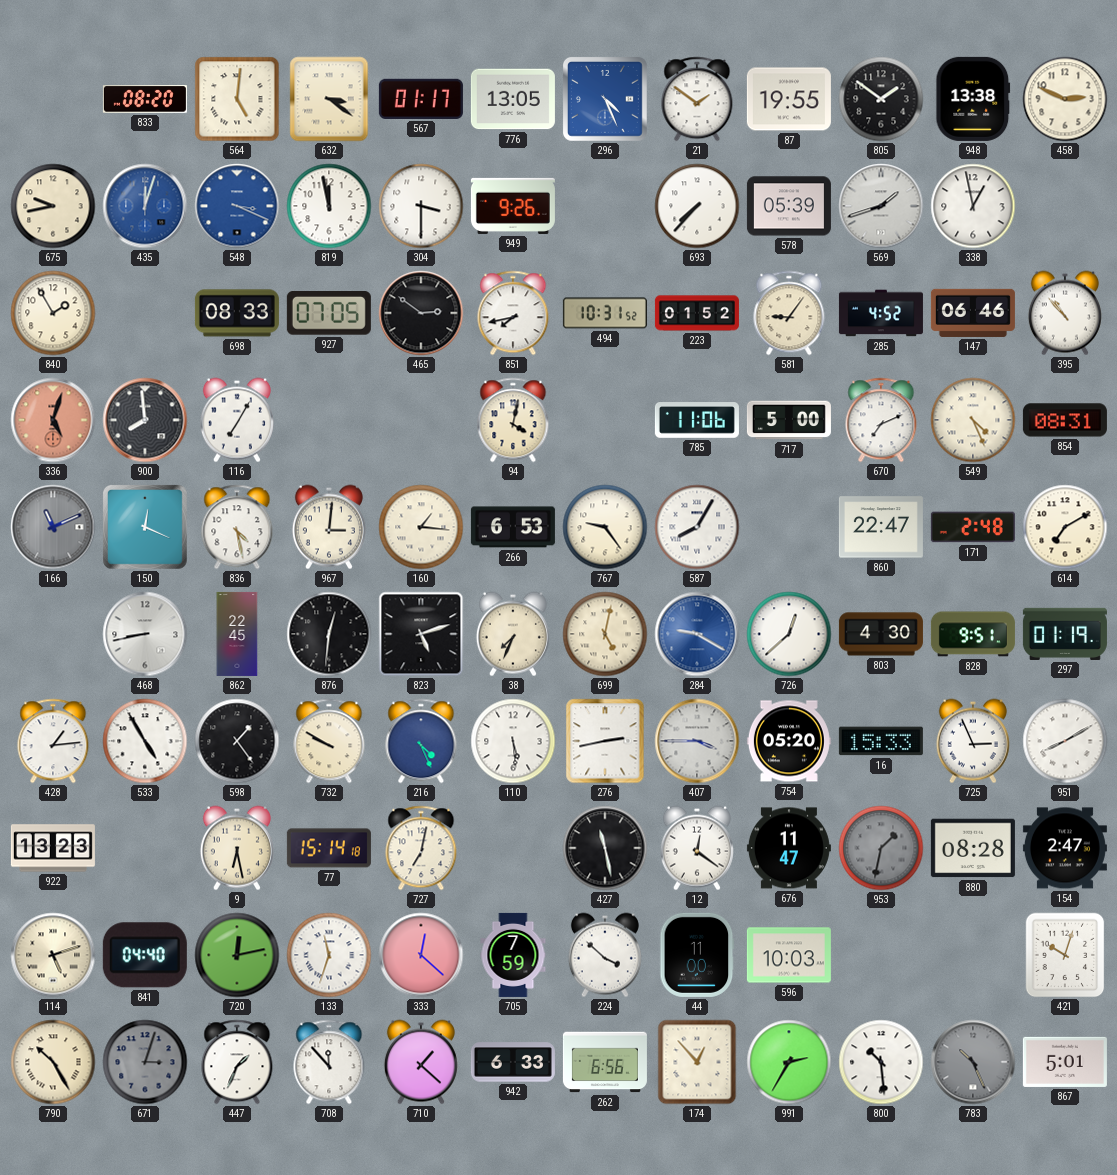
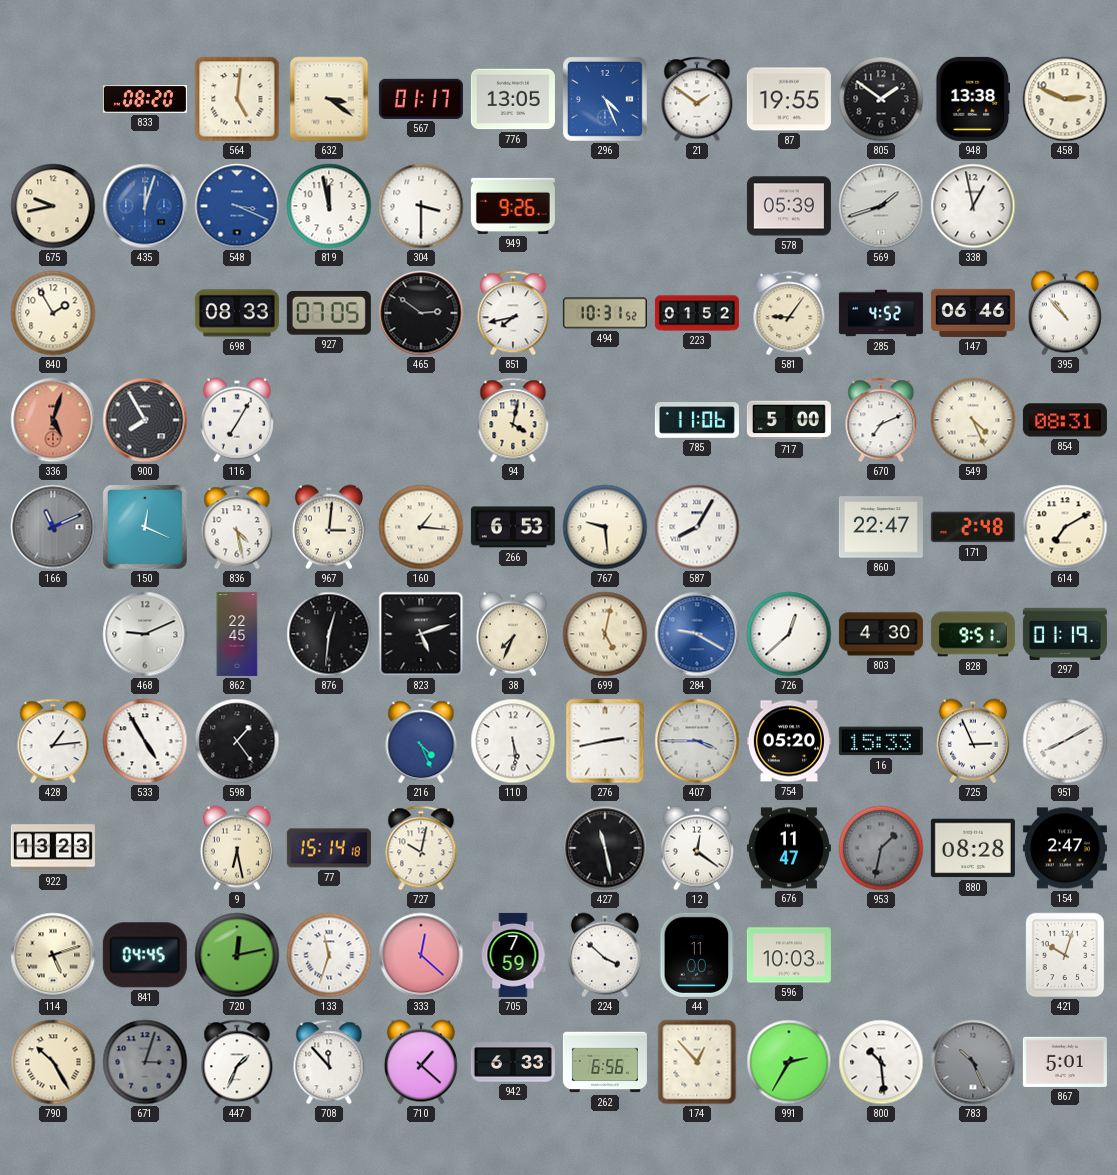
693: 7:37 -> none (697, 206)
900: 7:59 -> 7:55 (145, 420)
767: 9:24 -> 9:29 (605, 527)
468: 8:43 -> 9:11 (145, 634)
732: 9:50 -> none (329, 741)
727: 7:02 -> 10:02 (421, 848)
841: 04:40 -> 04:45 (145, 955)
